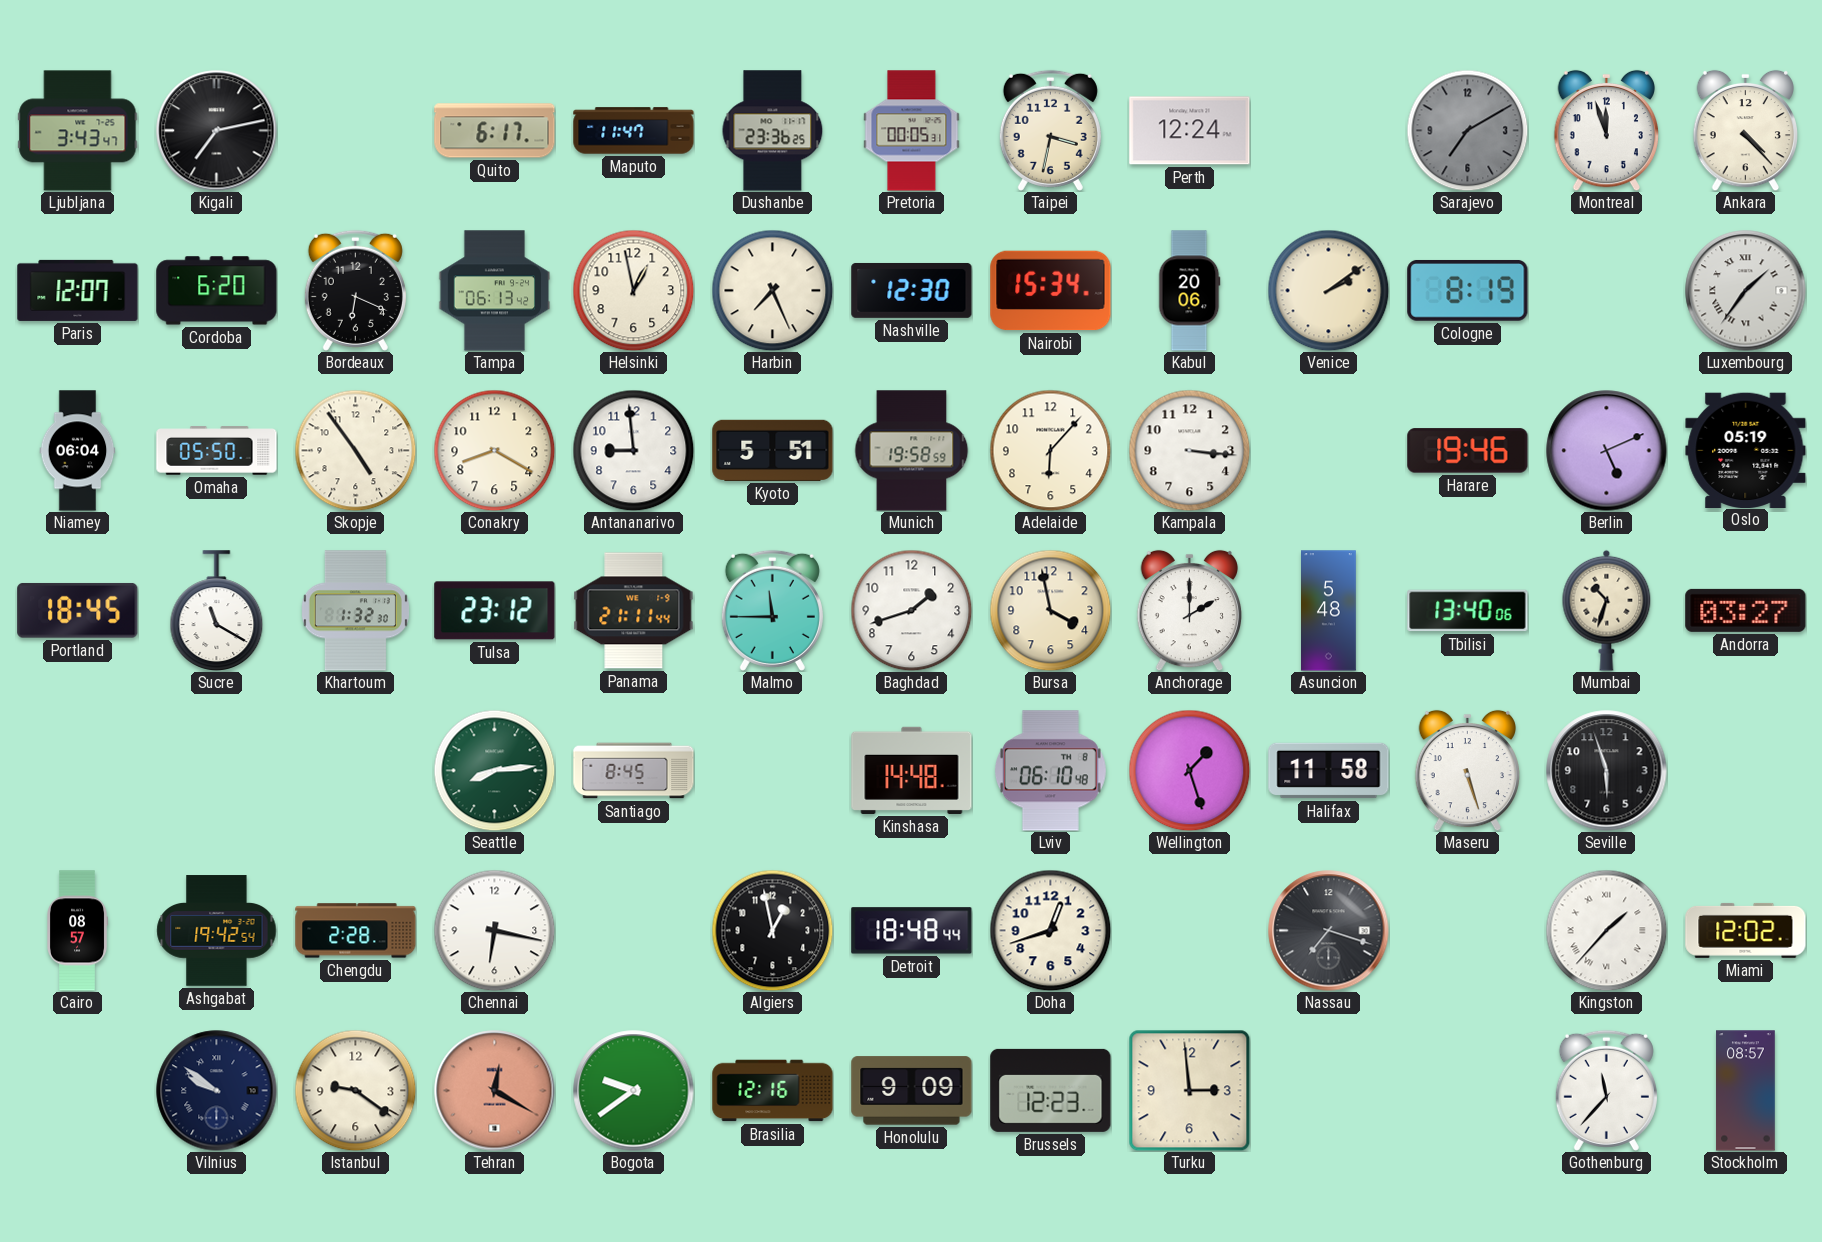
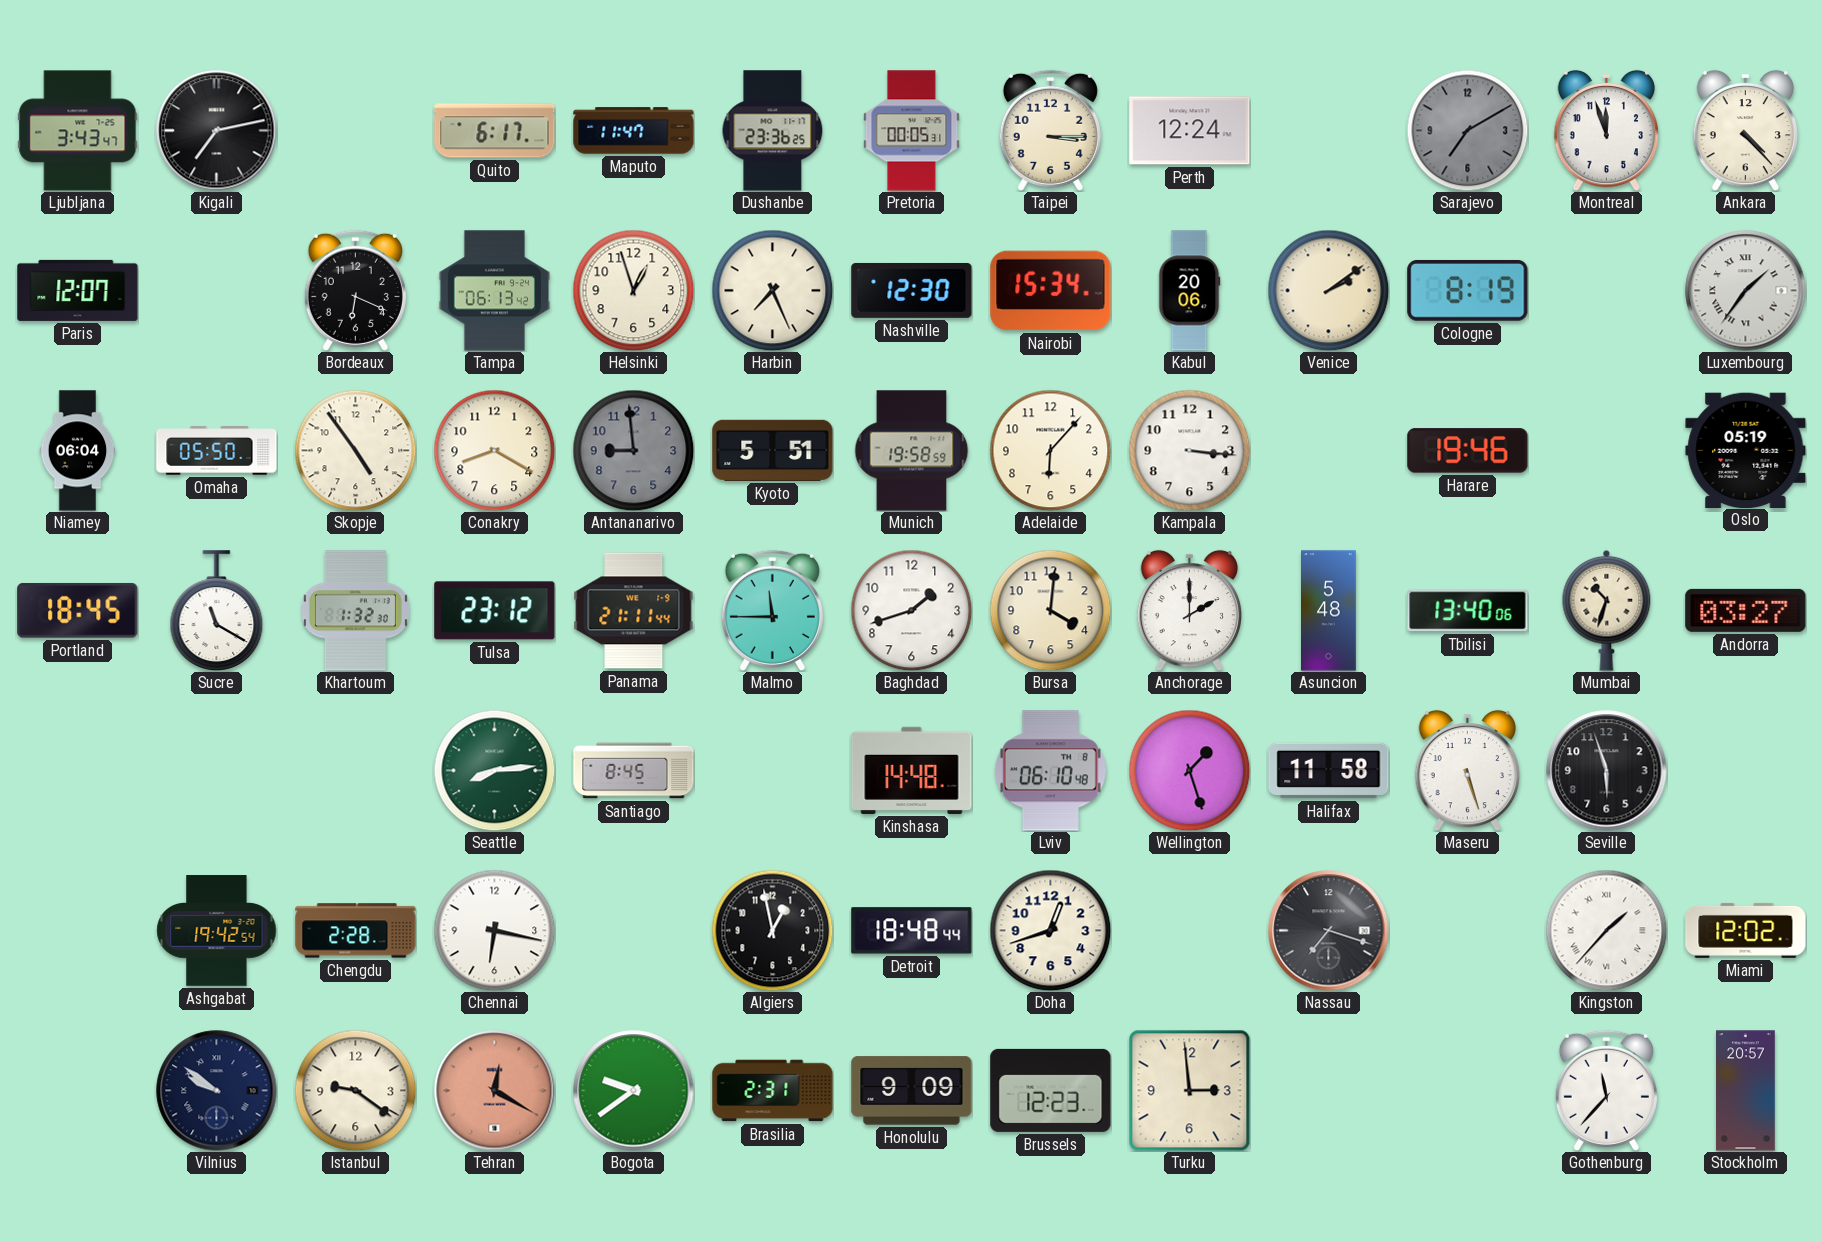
Taipei: 3:32 -> 3:15 (1050, 130)
Cordoba: 6:20 -> none (217, 291)
Helsinki: 12:58 -> 12:57 (633, 290)
Antananarivo dial: white -> grey (633, 450)
Berlin: 5:11 -> none (1607, 451)
Bursa: 3:58 -> 4:01 (1050, 610)
Cairo: 08:57 -> none (77, 931)
Brasilia: 12:16 -> 2:31 (773, 1091)
Stockholm: 08:57 -> 20:57 (1746, 1091)
